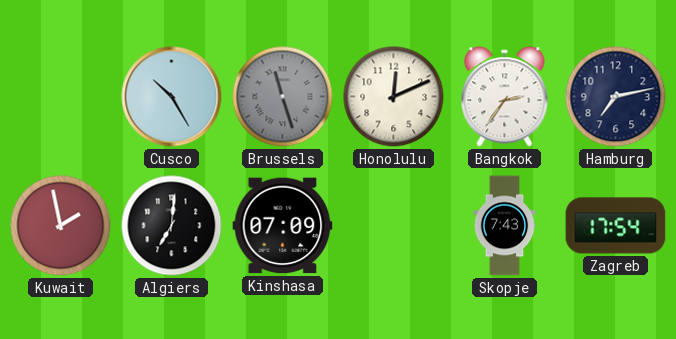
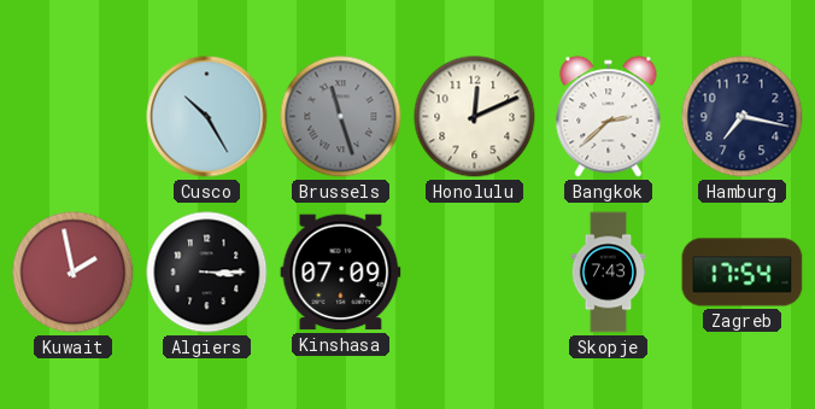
Bangkok: 2:36 -> 2:38 (609, 117)
Hamburg: 7:13 -> 7:17 (743, 117)
Algiers: 7:01 -> 3:15 (207, 273)
